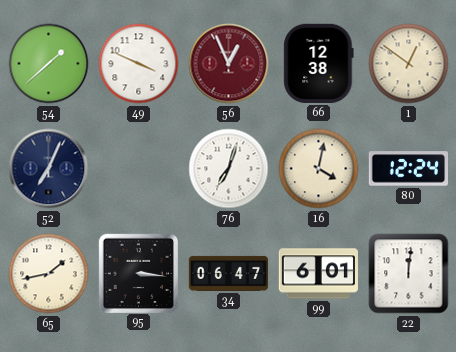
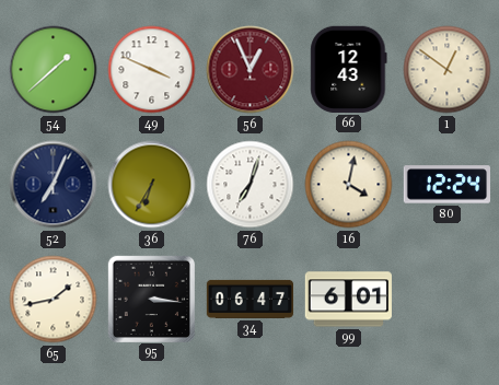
66: 12:38 -> 12:43 (349, 69)
36: none -> 6:35 (152, 185)
22: 12:01 -> none (409, 274)
